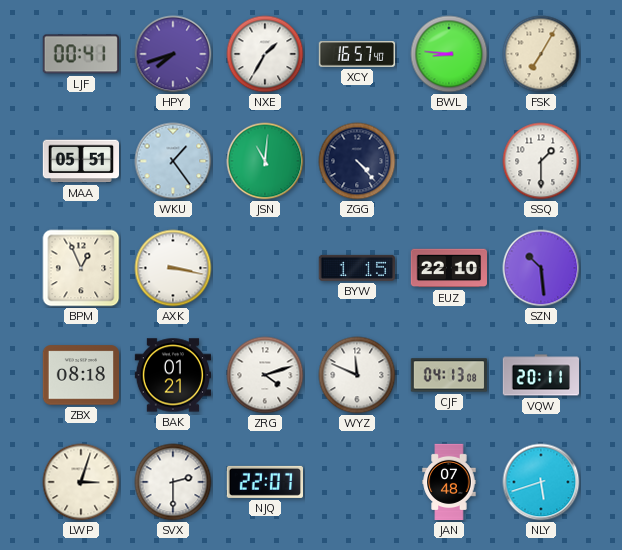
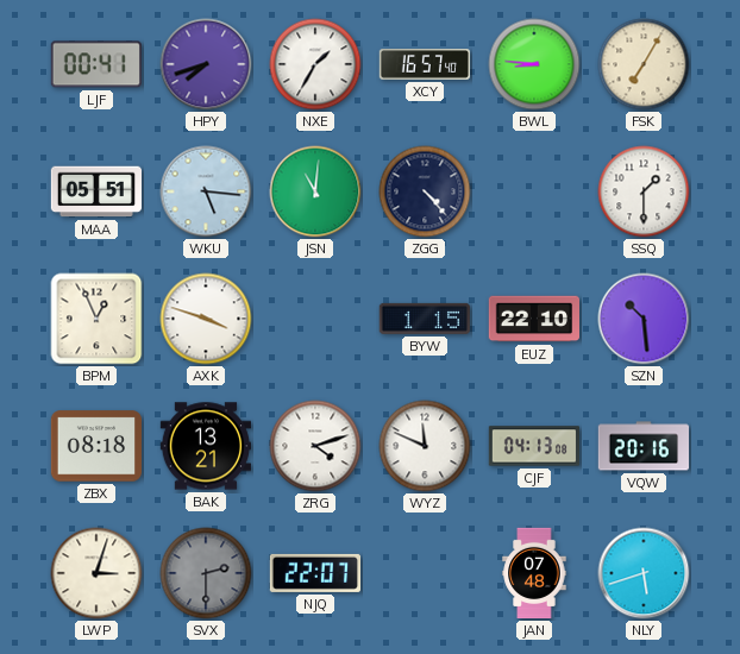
WKU: 1:24 -> 5:16 (206, 191)
AXK: 3:17 -> 3:48 (206, 319)
BAK: 01:21 -> 13:21 (205, 446)
VQW: 20:11 -> 20:16 (644, 446)
SVX dial: white -> grey (206, 573)
